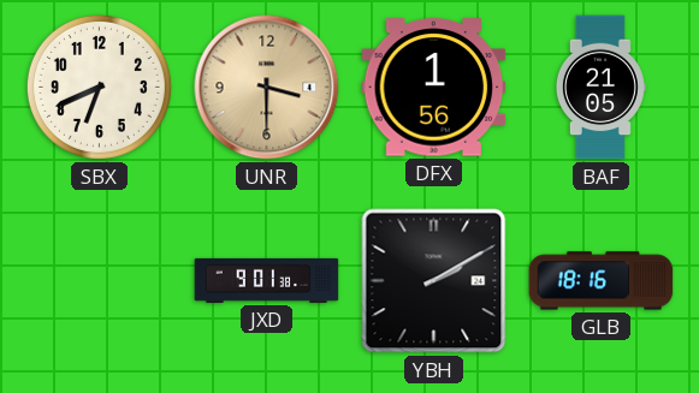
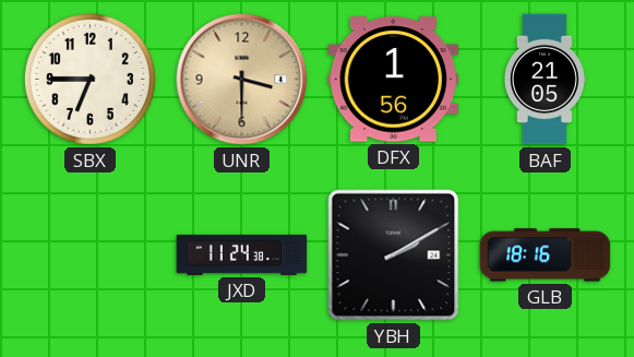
SBX: 6:41 -> 6:45 (89, 79)
JXD: 9:01 -> 11:24 (242, 254)
